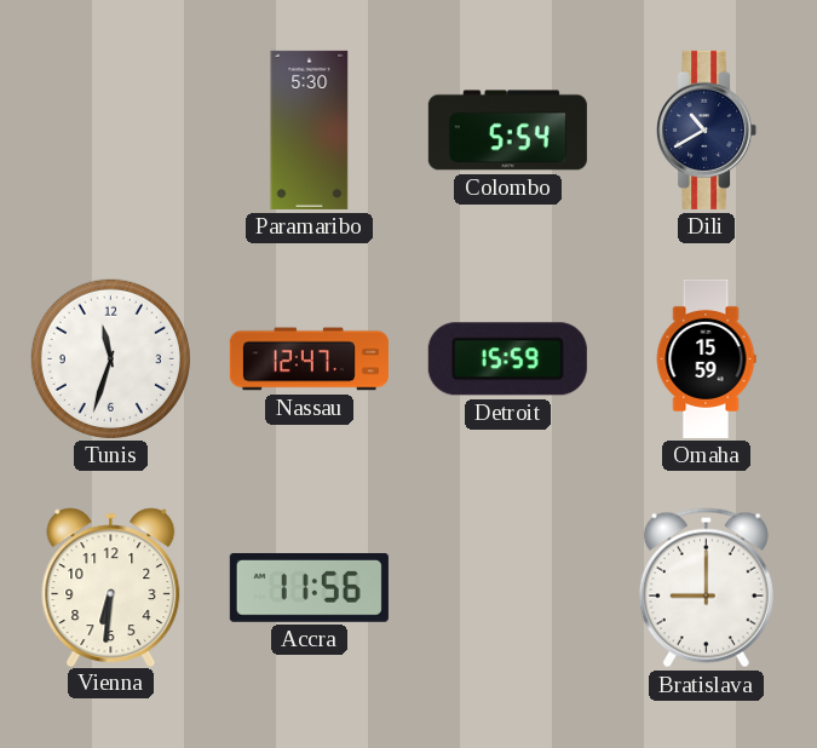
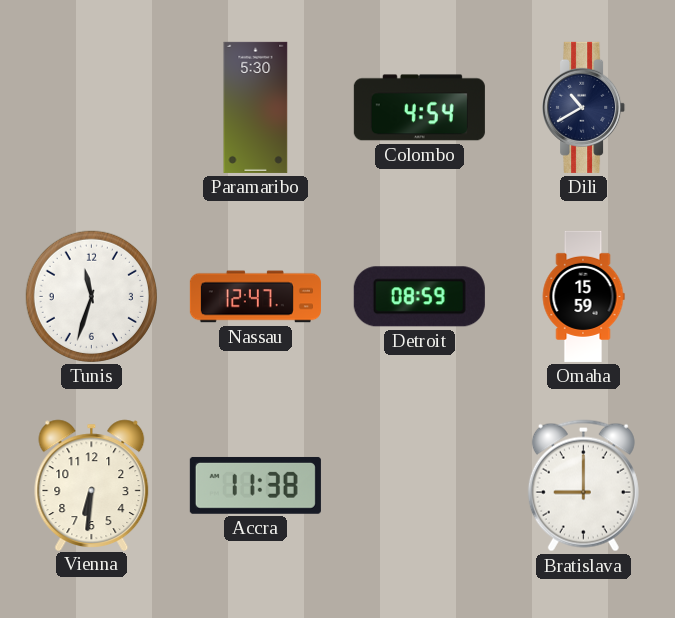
Colombo: 5:54 -> 4:54 (419, 108)
Detroit: 15:59 -> 08:59 (419, 297)
Accra: 11:56 -> 11:38 (255, 485)
